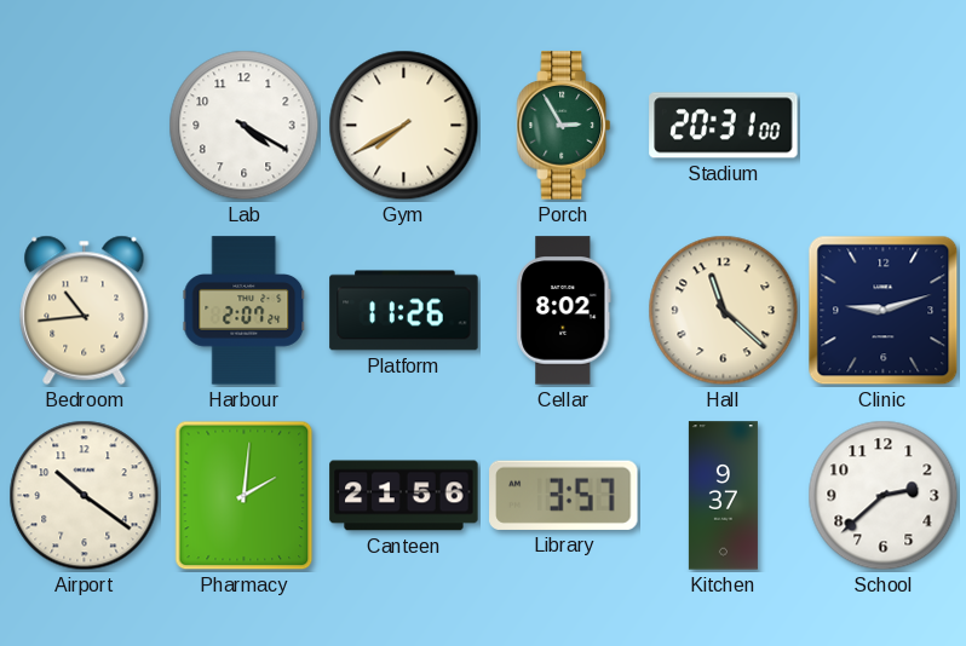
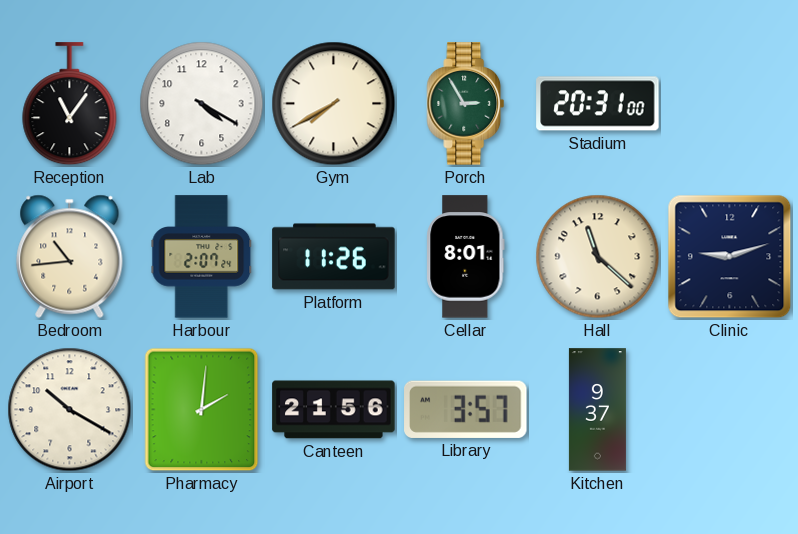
Reception: none -> 11:06 (70, 104)
Cellar: 8:02 -> 8:01 (466, 257)
Airport: 10:21 -> 10:20 (70, 410)
School: 2:38 -> none (884, 496)
